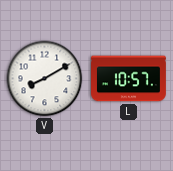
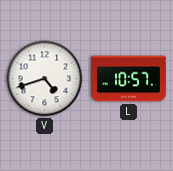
V: 8:10 -> 4:42 (45, 79)
